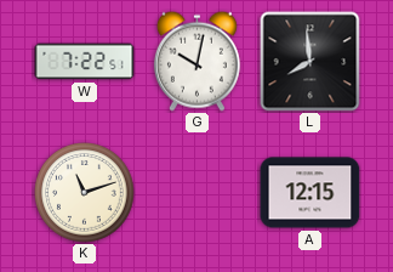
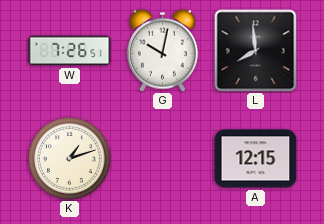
W: 7:22 -> 7:26 (70, 51)
K: 11:12 -> 1:12 (70, 159)
